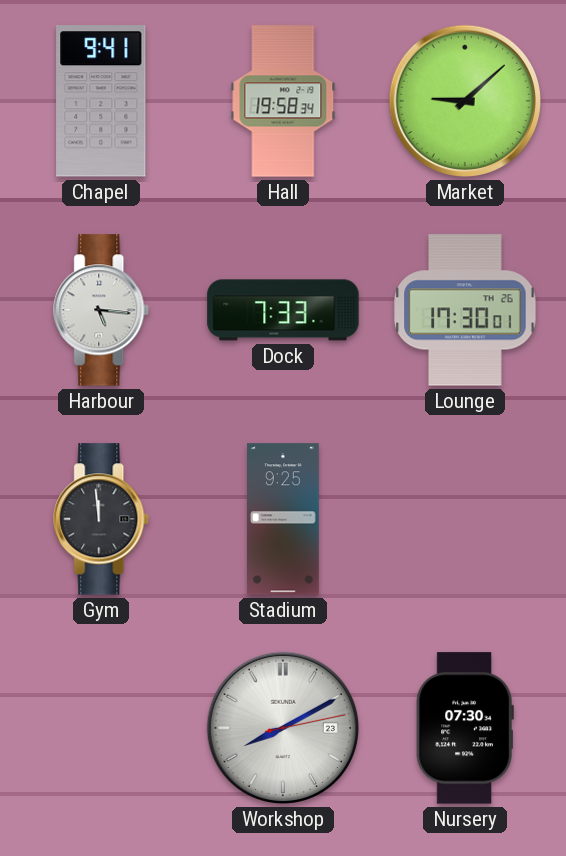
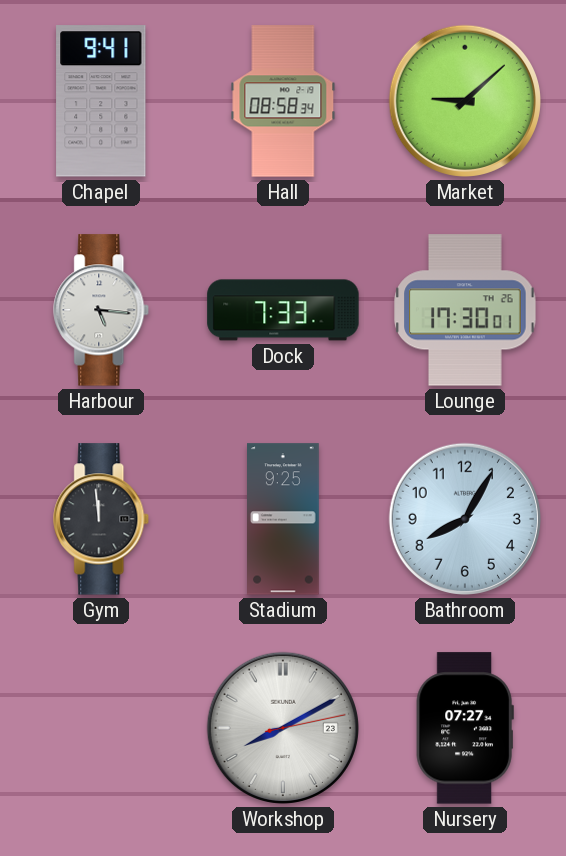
Hall: 19:58 -> 08:58 (283, 101)
Bathroom: none -> 8:05 (465, 519)
Nursery: 07:30 -> 07:27 (465, 728)
